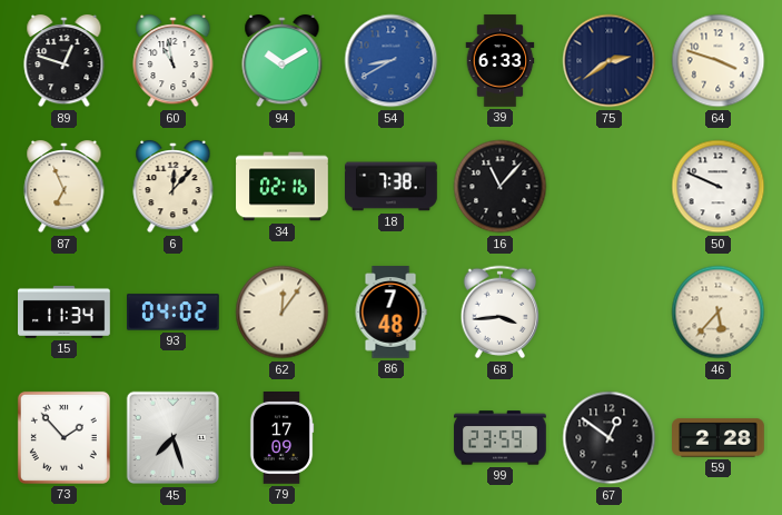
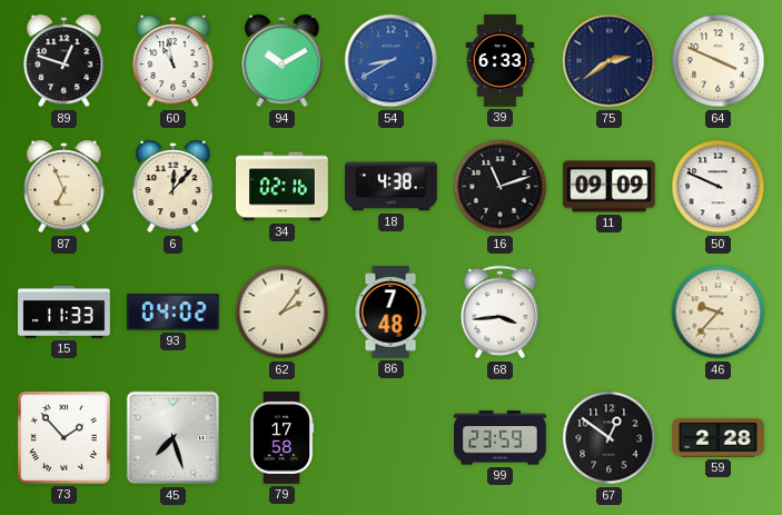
64: 3:48 -> 3:49 (719, 61)
18: 7:38 -> 4:38 (392, 187)
16: 11:07 -> 11:12 (501, 187)
11: none -> 09:09 (610, 187)
15: 11:34 -> 11:33 (65, 311)
62: 12:06 -> 2:06 (283, 313)
46: 5:37 -> 9:37 (719, 313)
79: 17:09 -> 17:58 (281, 438)
